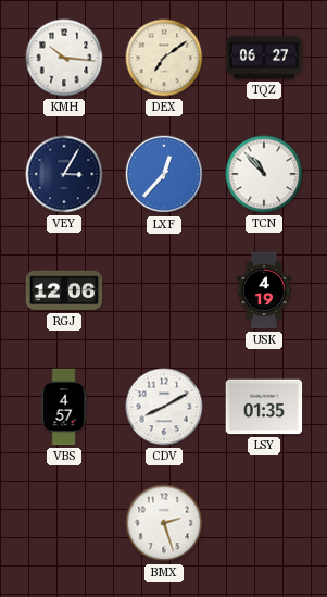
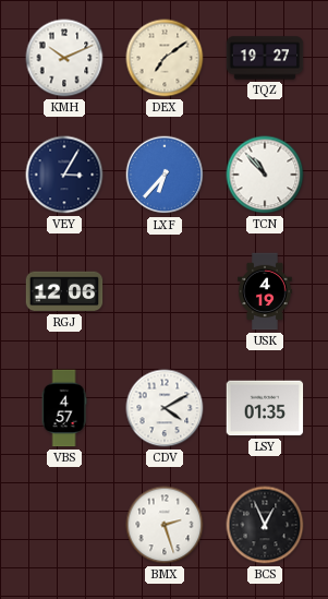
KMH: 10:16 -> 10:11 (64, 58)
TQZ: 06:27 -> 19:27 (265, 58)
LXF: 12:37 -> 6:37 (165, 175)
CDV: 8:10 -> 4:10 (165, 408)
BCS: none -> 12:56 (265, 525)
